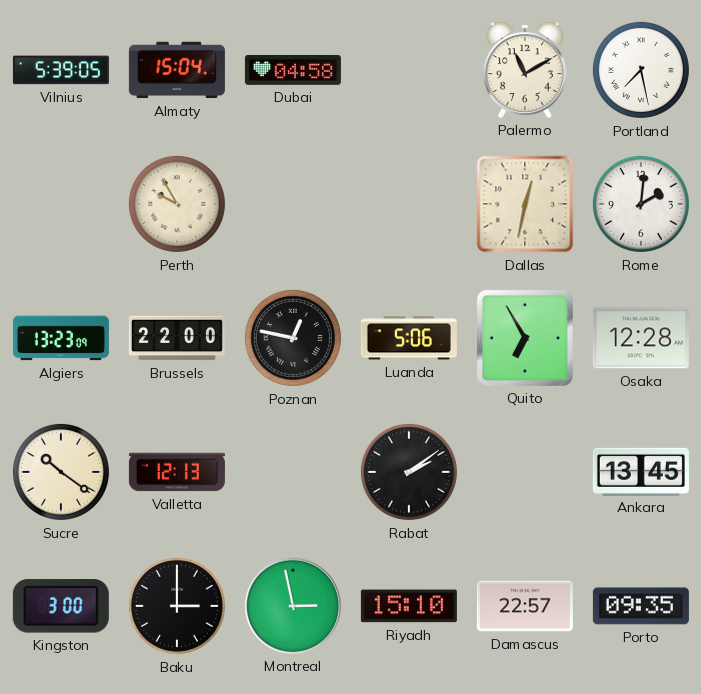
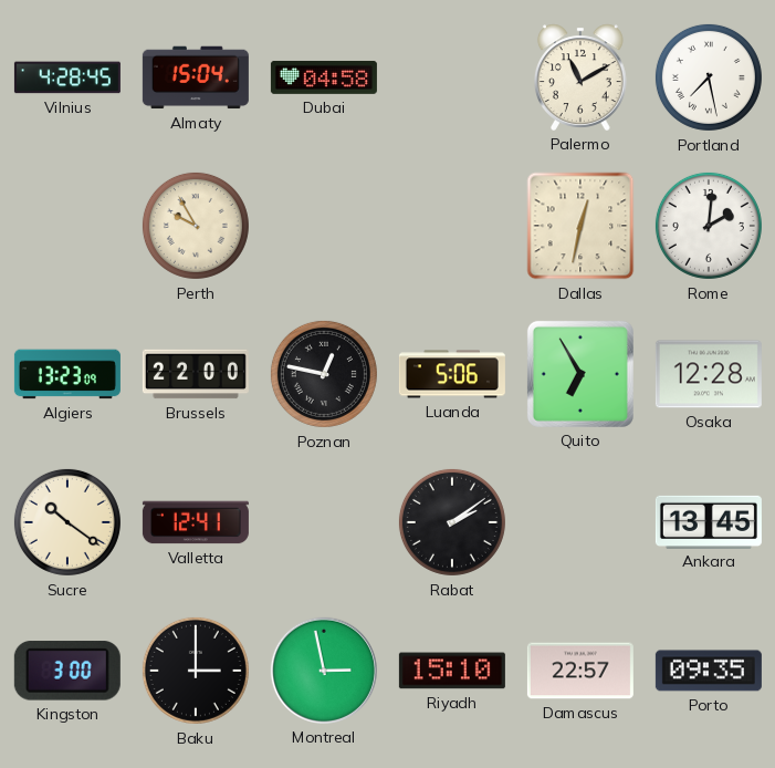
Vilnius: 5:39 -> 4:28 (67, 77)
Valletta: 12:13 -> 12:41 (196, 522)
